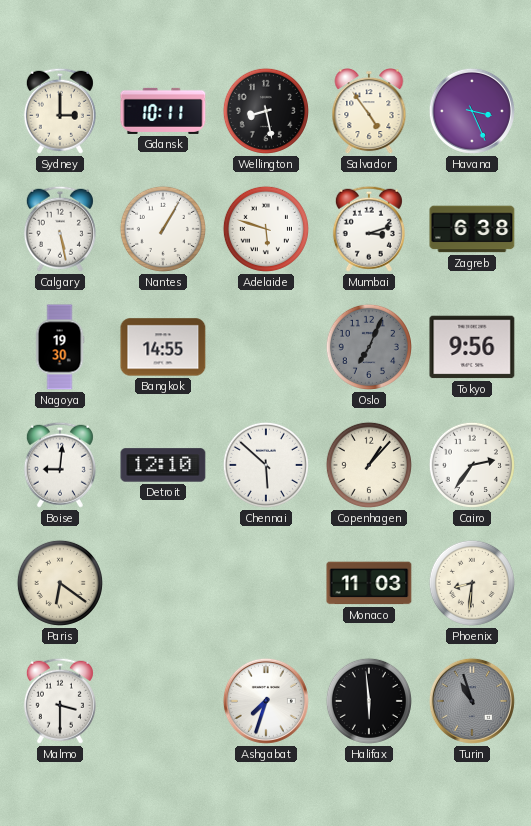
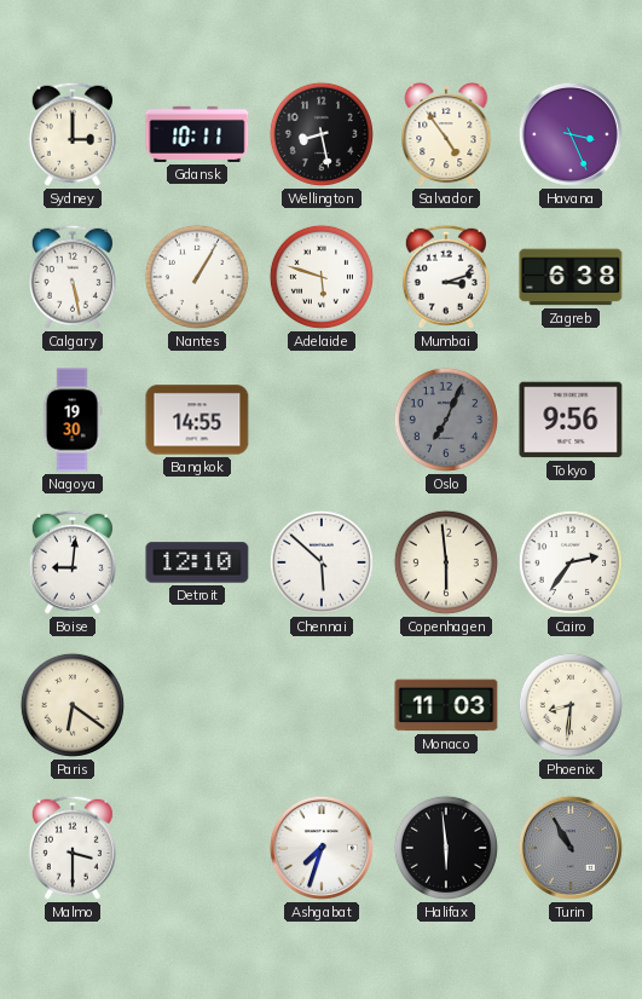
Copenhagen: 1:07 -> 5:59 (446, 562)
Turin: 10:57 -> 10:55 (571, 848)
